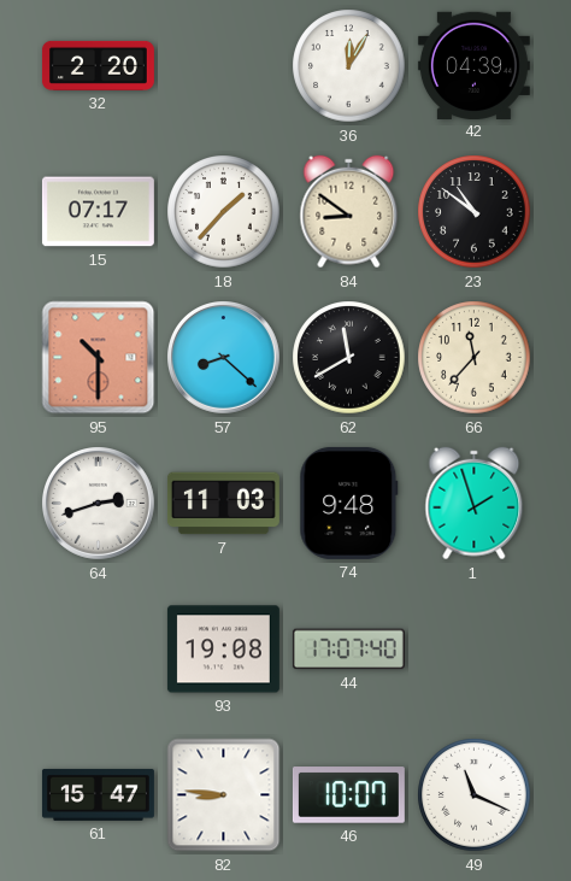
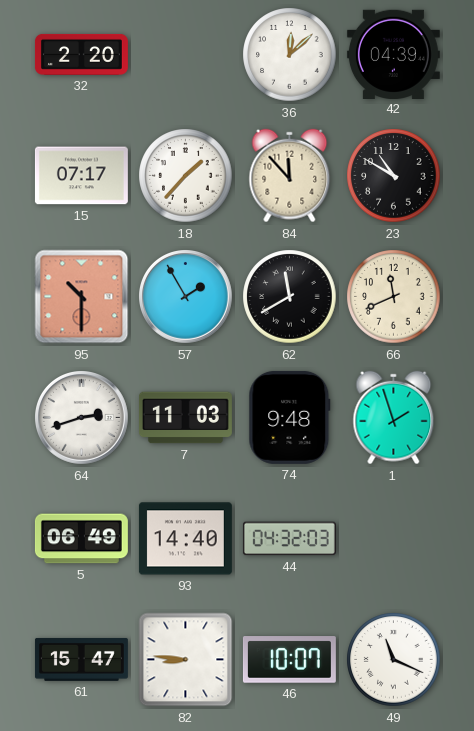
36: 12:05 -> 12:08 (290, 55)
84: 8:51 -> 11:53 (290, 176)
23: 10:51 -> 10:50 (394, 176)
57: 8:22 -> 1:55 (186, 297)
66: 11:37 -> 11:41 (394, 297)
5: none -> 06:49 (81, 539)
93: 19:08 -> 14:40 (185, 539)
44: 17:07 -> 04:32 (289, 539)
